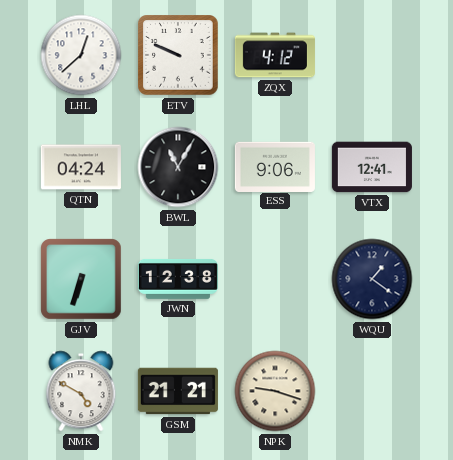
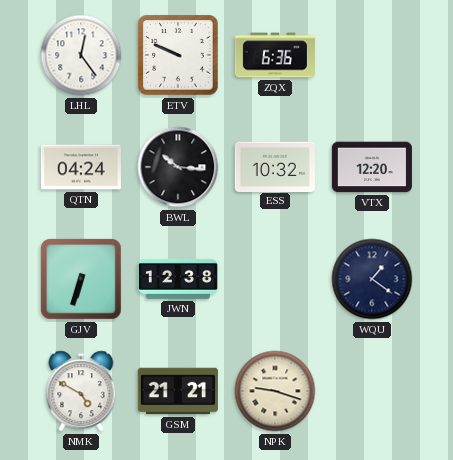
LHL: 12:38 -> 12:24 (81, 55)
ZQX: 4:12 -> 6:36 (275, 55)
BWL: 11:05 -> 10:16 (178, 167)
ESS: 9:06 -> 10:32 (275, 166)
VTX: 12:41 -> 12:20 (372, 167)
